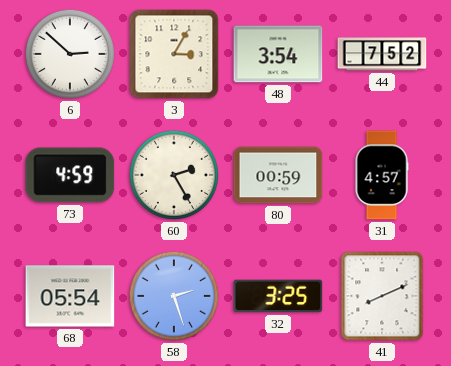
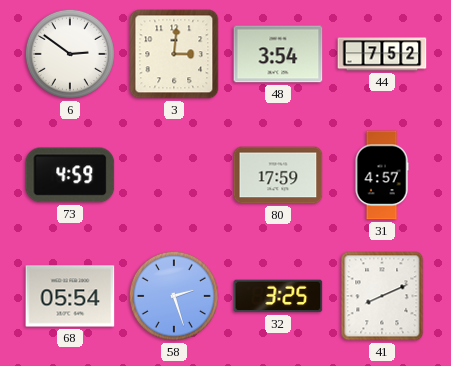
6: 2:52 -> 2:51 (70, 54)
3: 3:05 -> 3:01 (174, 54)
60: 2:25 -> none (174, 175)
80: 00:59 -> 17:59 (278, 175)
